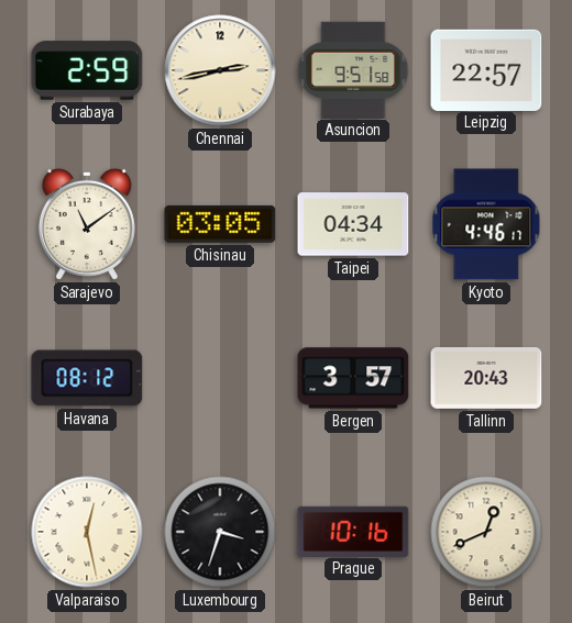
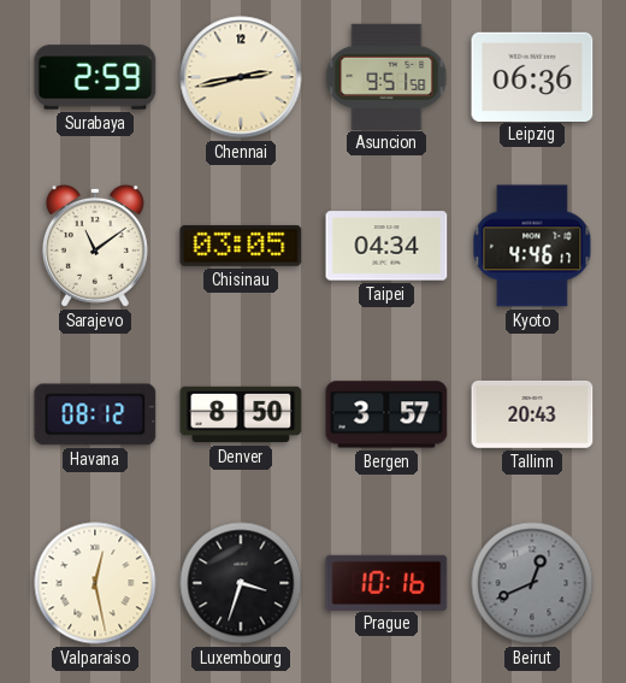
Leipzig: 22:57 -> 06:36 (532, 76)
Denver: none -> 8:50 (241, 414)
Beirut dial: cream -> grey (532, 583)
